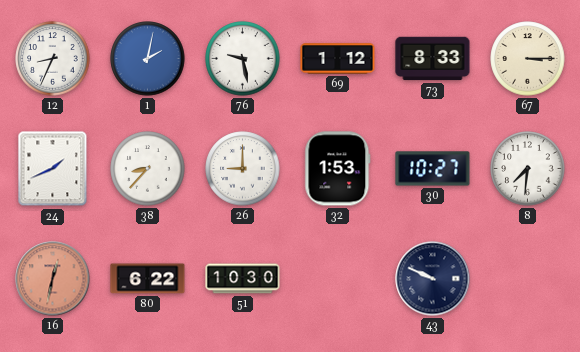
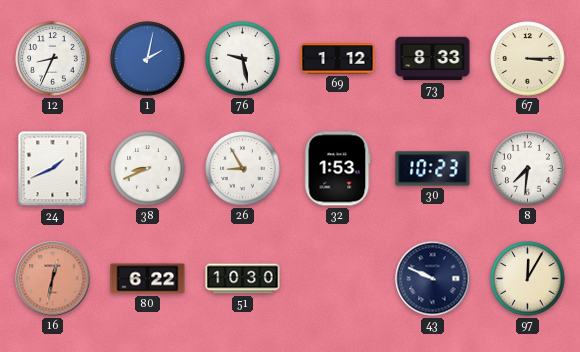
38: 8:37 -> 8:41 (148, 169)
26: 9:00 -> 8:55 (243, 169)
30: 10:27 -> 10:23 (433, 169)
97: none -> 12:05 (528, 279)
